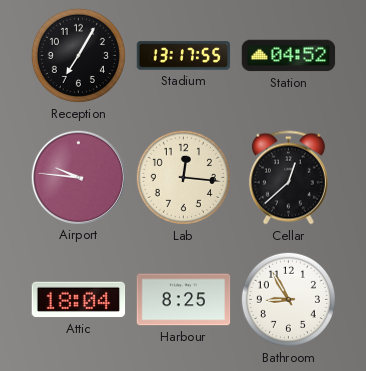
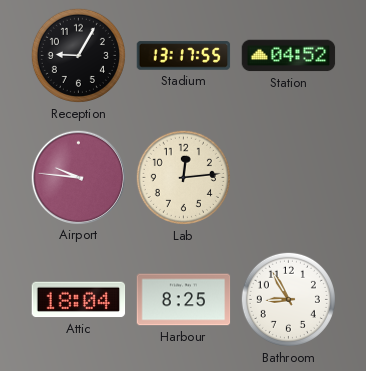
Reception: 7:05 -> 9:05 (78, 55)
Lab: 12:16 -> 12:14 (183, 177)
Cellar: 12:38 -> none (288, 178)
